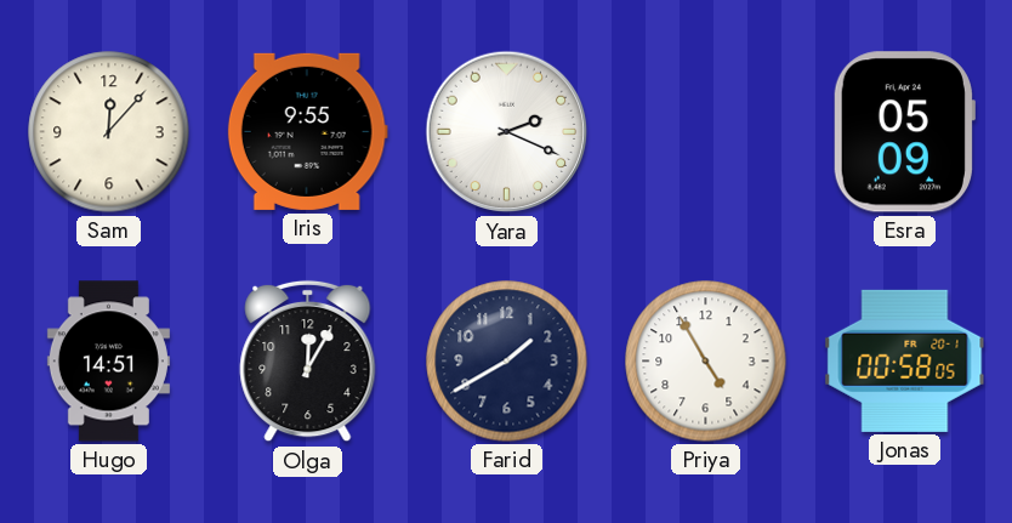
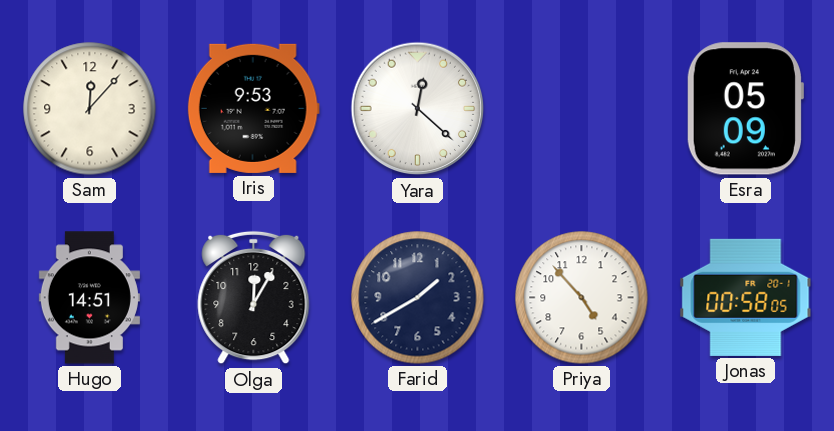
Iris: 9:55 -> 9:53 (253, 108)
Yara: 2:19 -> 12:22 (418, 109)
Priya: 4:55 -> 4:53 (582, 298)
